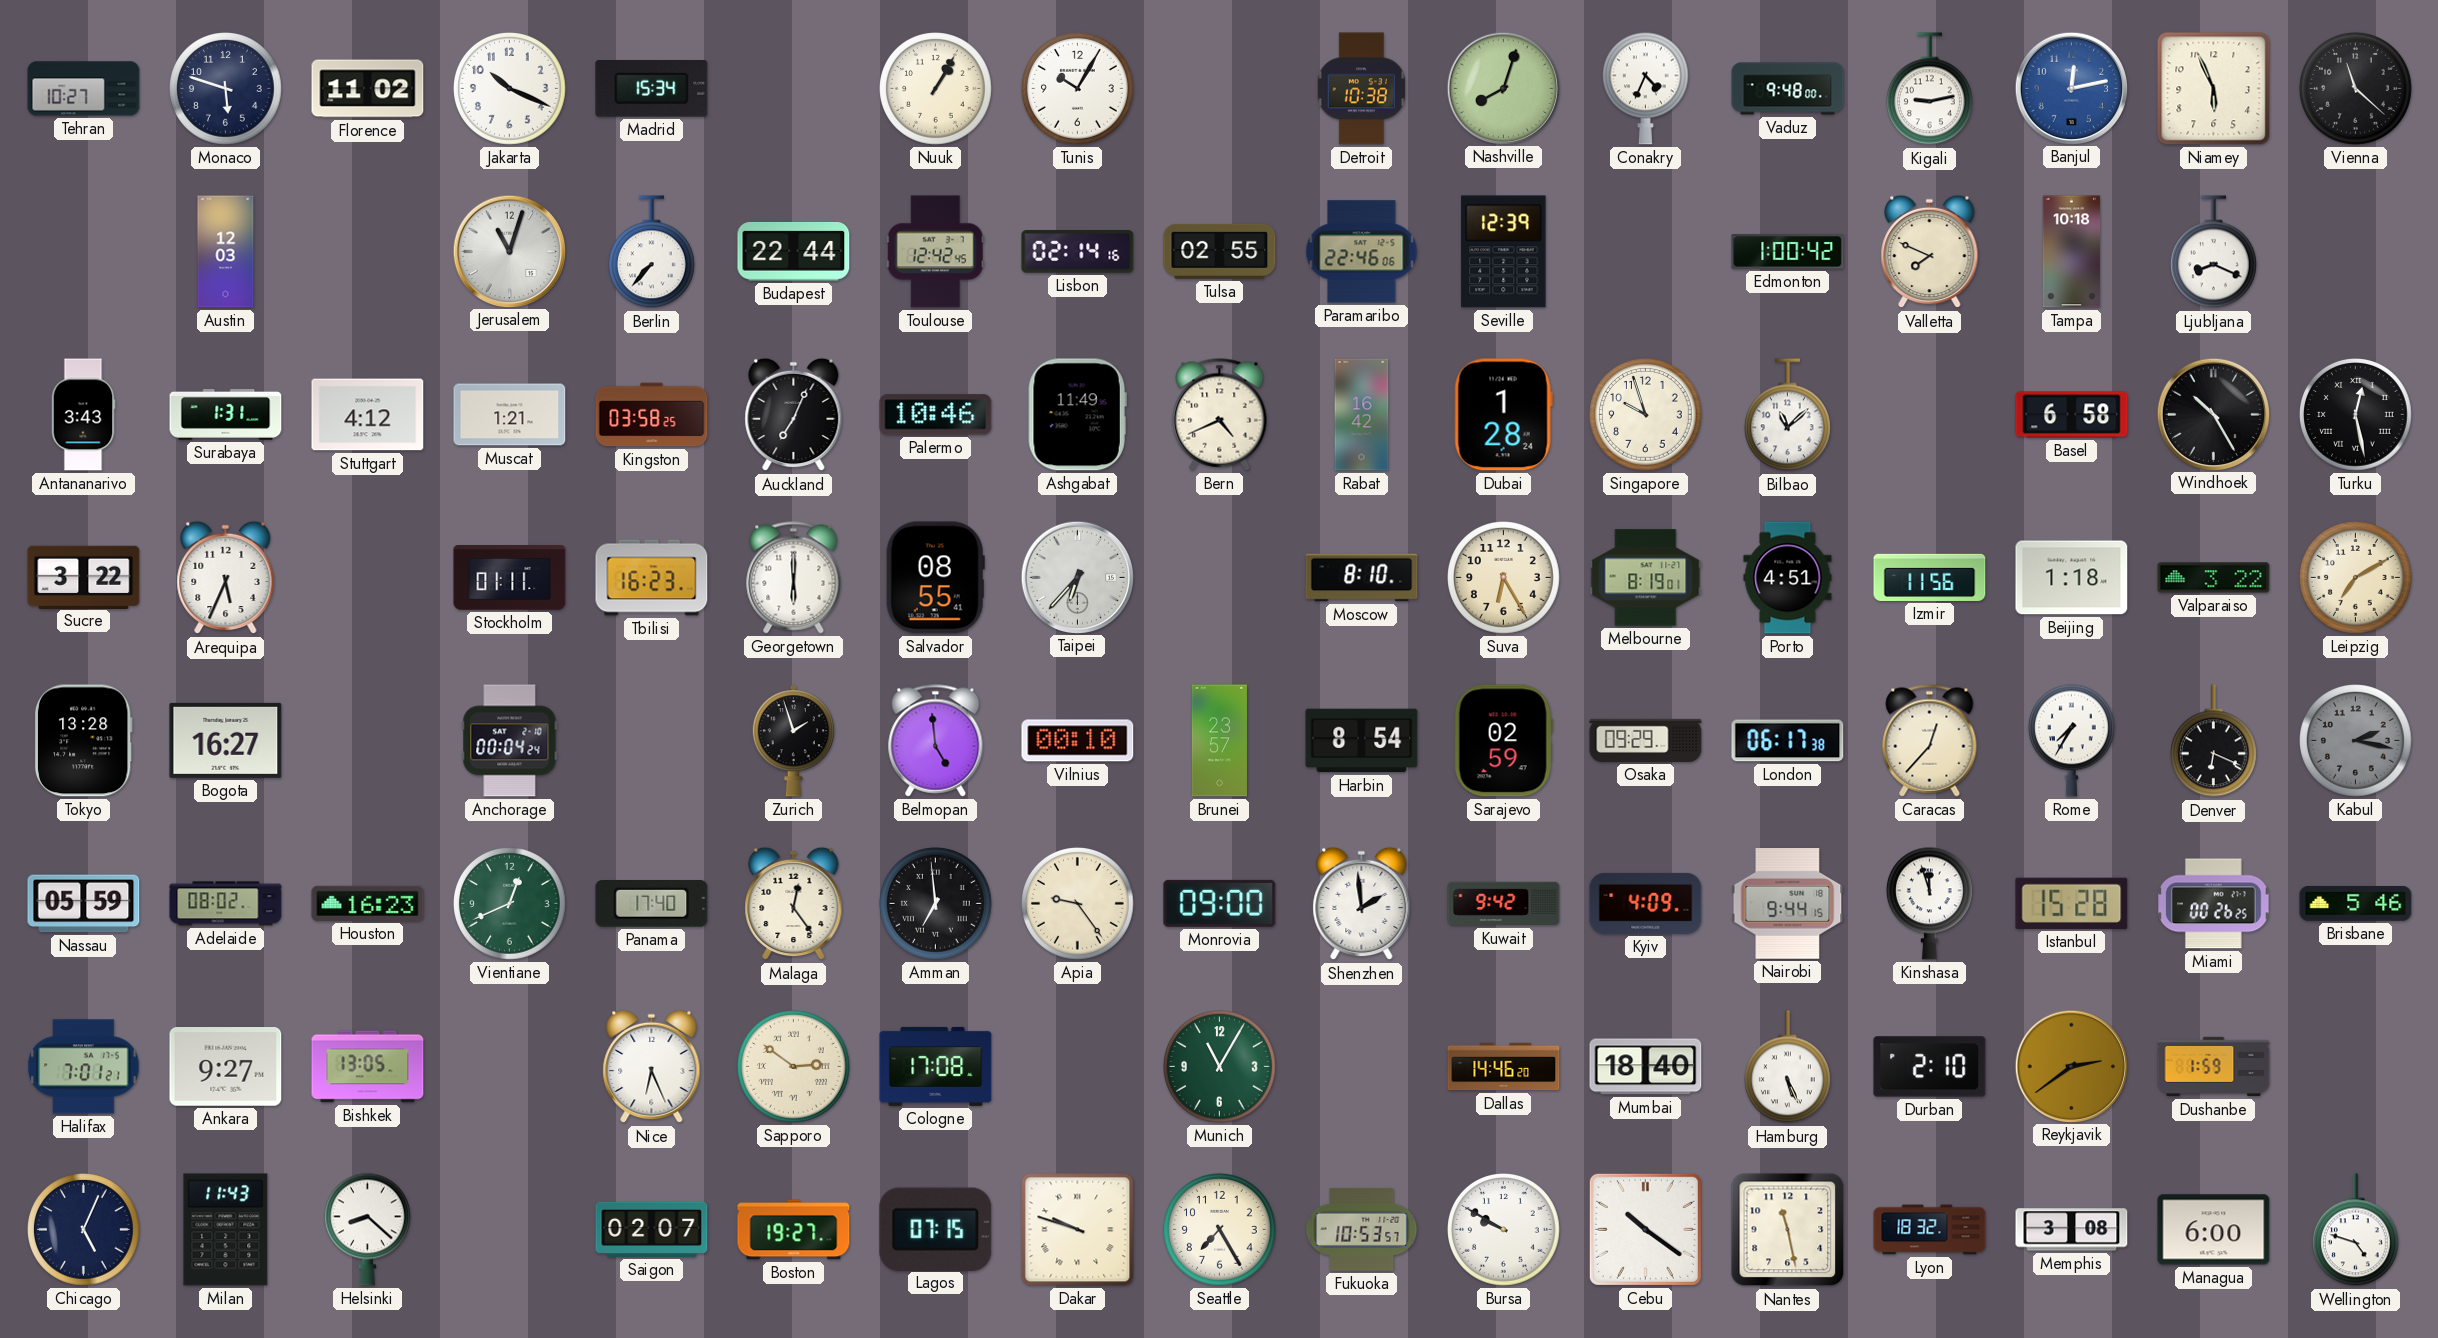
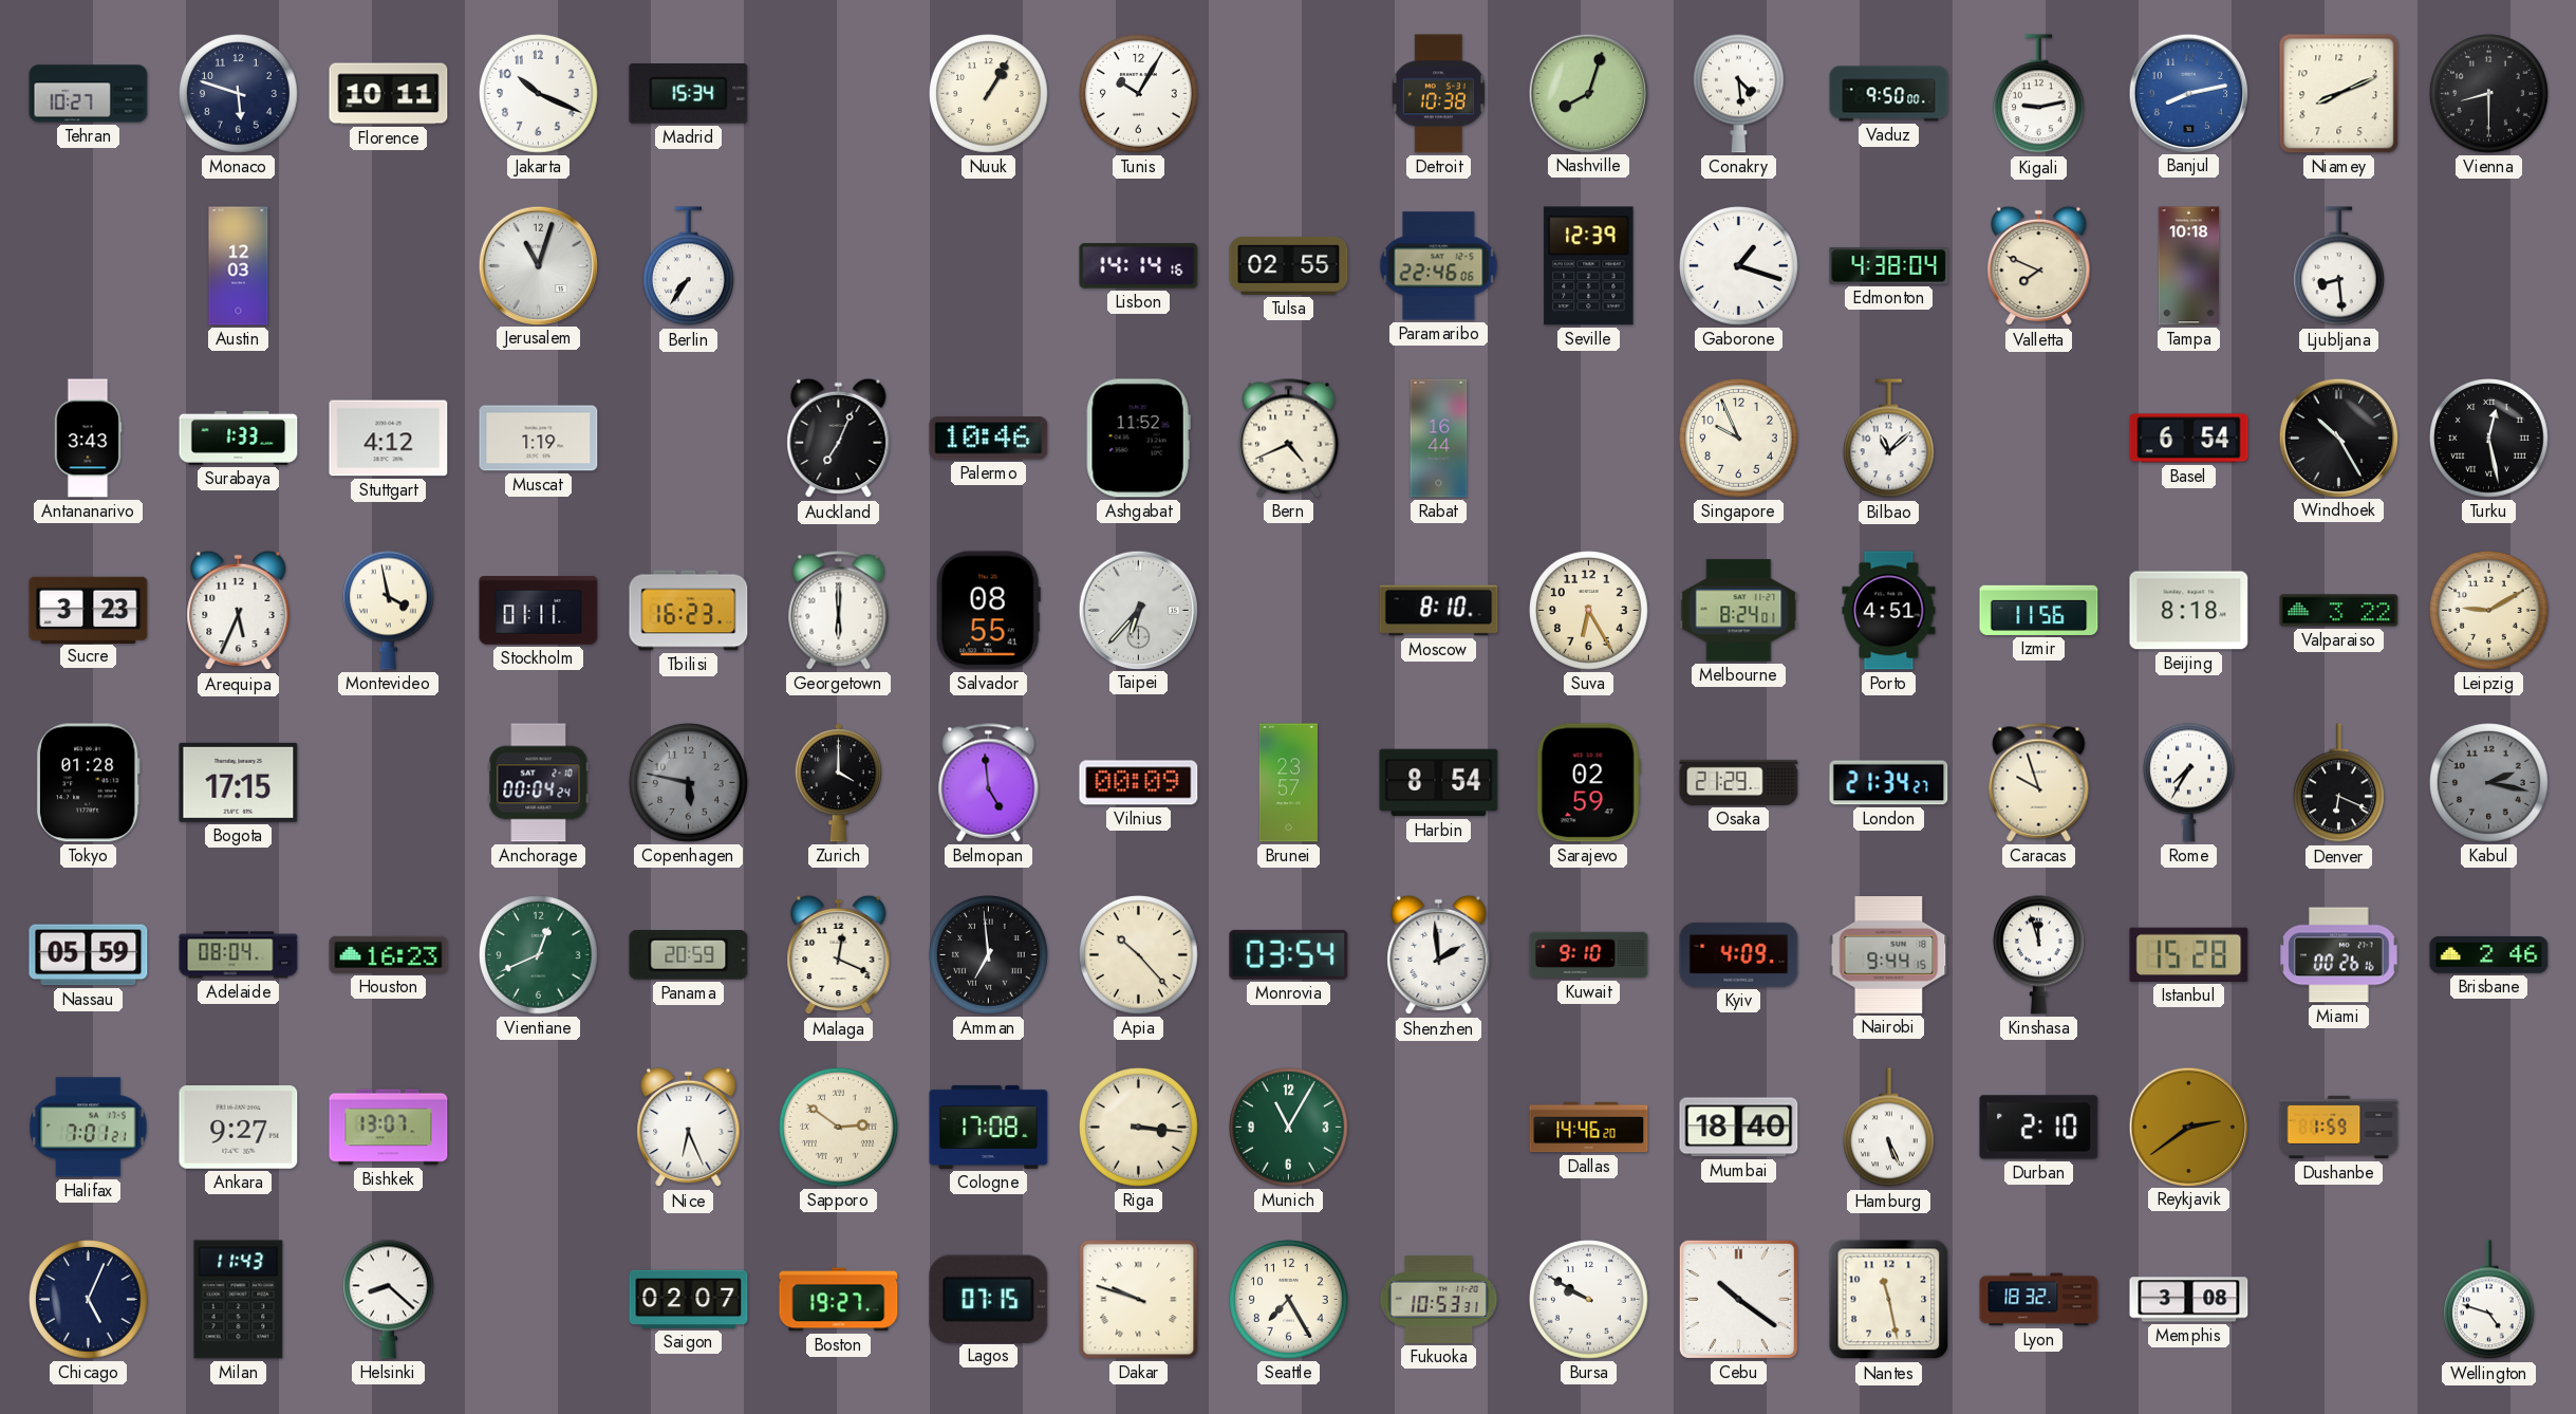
Florence: 11:02 -> 10:11 (389, 94)
Conakry: 4:34 -> 4:29 (1738, 93)
Vaduz: 9:48 -> 9:50 (1889, 94)
Banjul: 12:13 -> 8:13 (2188, 93)
Niamey: 5:56 -> 8:11 (2339, 94)
Vienna: 11:22 -> 8:30 (2489, 94)
Berlin: 7:37 -> 7:36 (688, 266)
Budapest: 22:44 -> none (794, 251)
Toulouse: 12:42 -> none (935, 252)
Lisbon: 02:14 -> 14:14 (1139, 266)
Gaborone: none -> 1:18 (1739, 266)
Edmonton: 1:00 -> 4:38 (1889, 266)
Ljubljana: 8:19 -> 8:29 (2338, 266)
Surabaya: 1:31 -> 1:33 (239, 438)
Muscat: 1:21 -> 1:19 (539, 439)
Kingston: 03:58 -> none (652, 415)
Ashgabat: 11:49 -> 11:52 (1138, 439)
Rabat: 16:42 -> 16:44 (1439, 439)
Dubai: 1:28 -> none (1503, 415)
Singapore: 9:57 -> 9:56 (1739, 439)
Basel: 6:58 -> 6:54 (2189, 439)
Sucre: 3:22 -> 3:23 (89, 610)
Montevideo: none -> 3:58 (388, 610)
Melbourne: 8:19 -> 8:24 (1739, 611)
Beijing: 1:18 -> 8:18 (2189, 611)
Leipzig: 7:10 -> 9:10 (2489, 611)
Tokyo: 13:28 -> 01:28 (88, 783)
Bogota: 16:27 -> 17:15 (239, 782)
Copenhagen: none -> 5:47 (689, 783)
Zurich: 1:57 -> 4:00 (838, 783)
Vilnius: 00:10 -> 00:09 (1139, 783)
Osaka: 09:29 -> 21:29 (1739, 782)
London: 06:17 -> 21:34 (1889, 783)
Caracas: 12:37 -> 9:57 (2039, 783)
Adelaide: 08:02 -> 08:04 (239, 955)
Panama: 17:40 -> 20:59 (689, 955)
Malaga: 12:24 -> 12:19 (839, 955)
Apia: 9:24 -> 10:23 (1139, 955)
Monrovia: 09:00 -> 03:54 (1289, 954)
Kuwait: 9:42 -> 9:10 (1589, 955)
Miami: 00:26:25 -> 00:26:16 (2339, 955)
Brisbane: 5:46 -> 2:46 (2489, 954)
Bishkek: 13:05 -> 13:07 (389, 1128)
Riga: none -> 3:16 (1139, 1128)
Fukuoka: 10:53:57 -> 10:53:31 (1439, 1299)
Managua: 6:00 -> none (2214, 1230)
